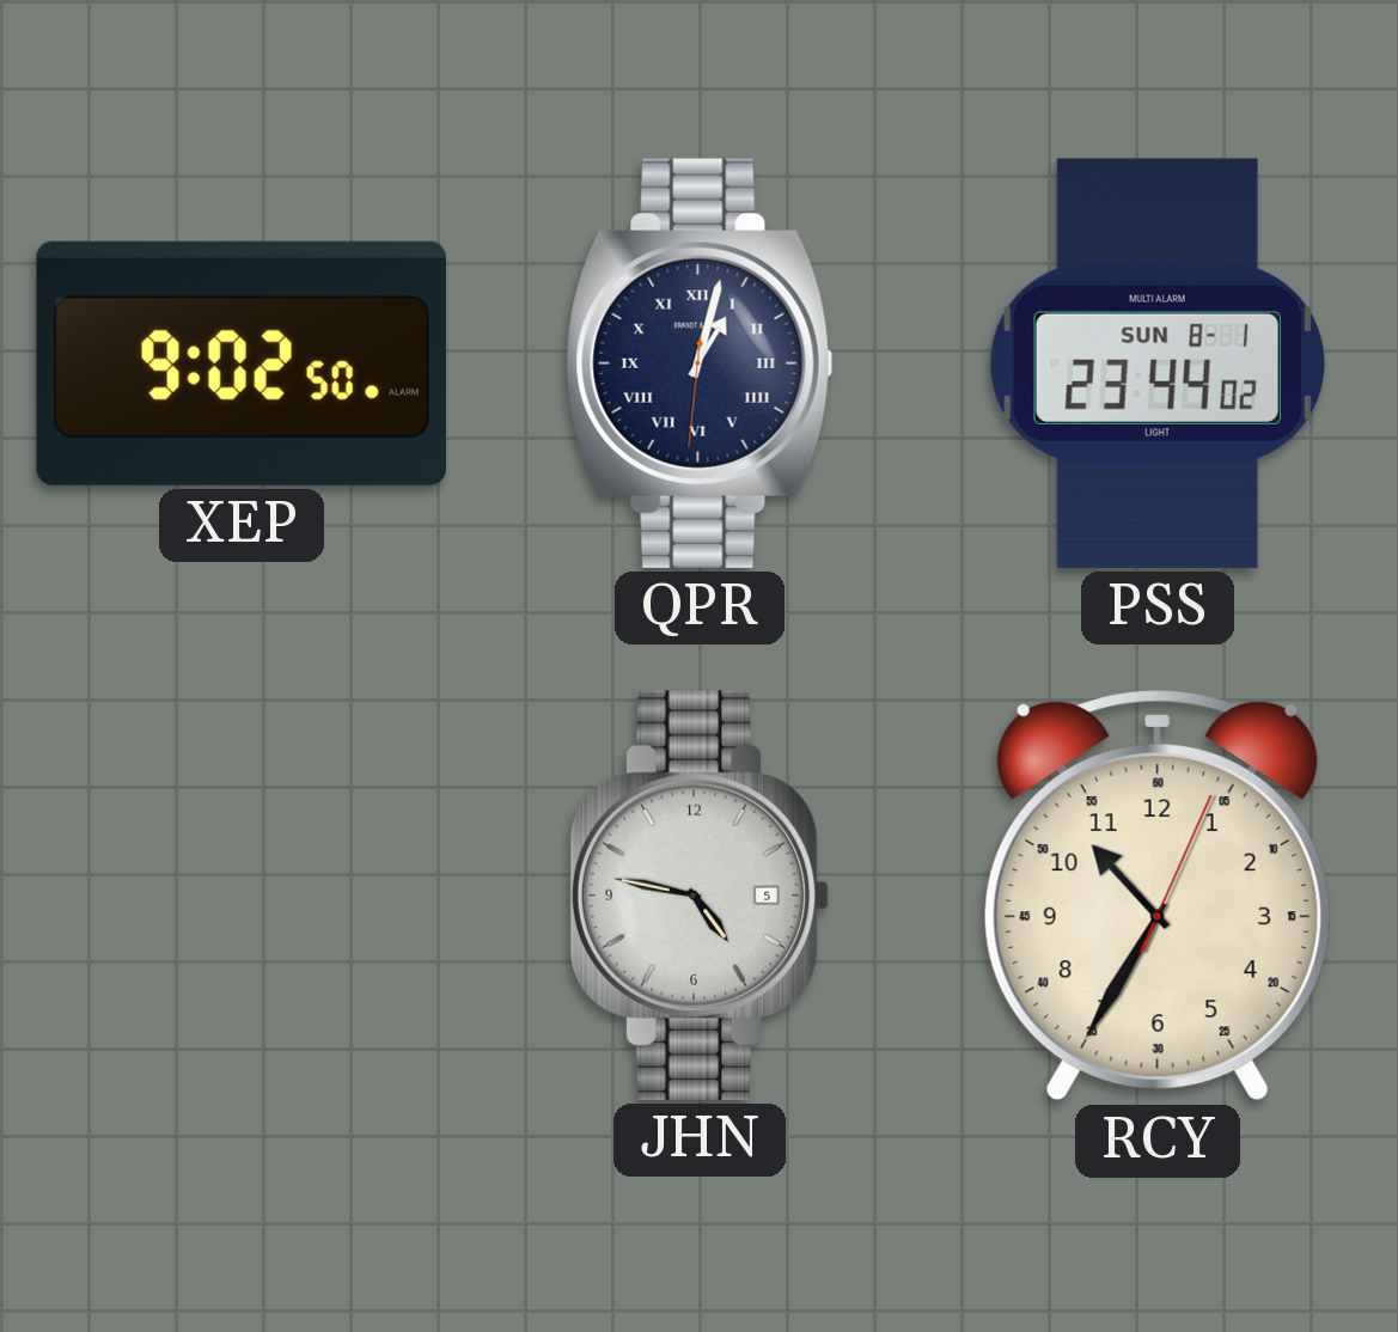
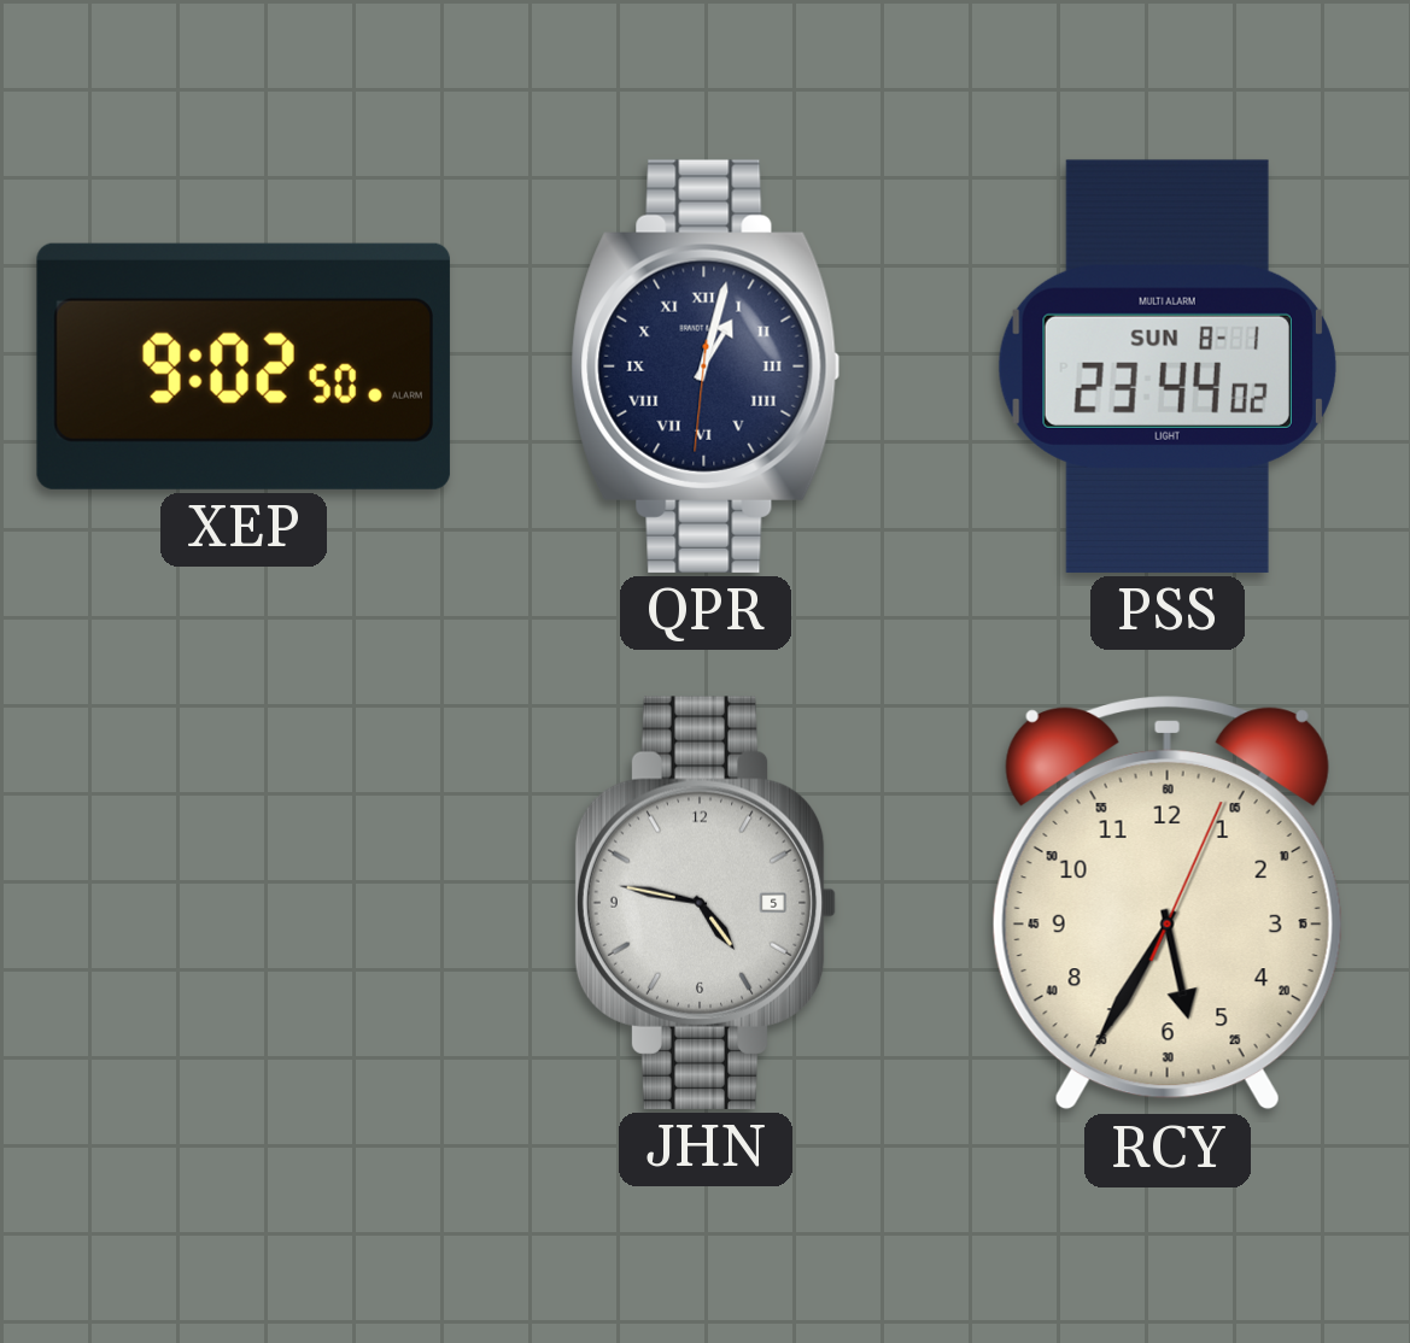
RCY: 10:35 -> 5:35 (1168, 903)
